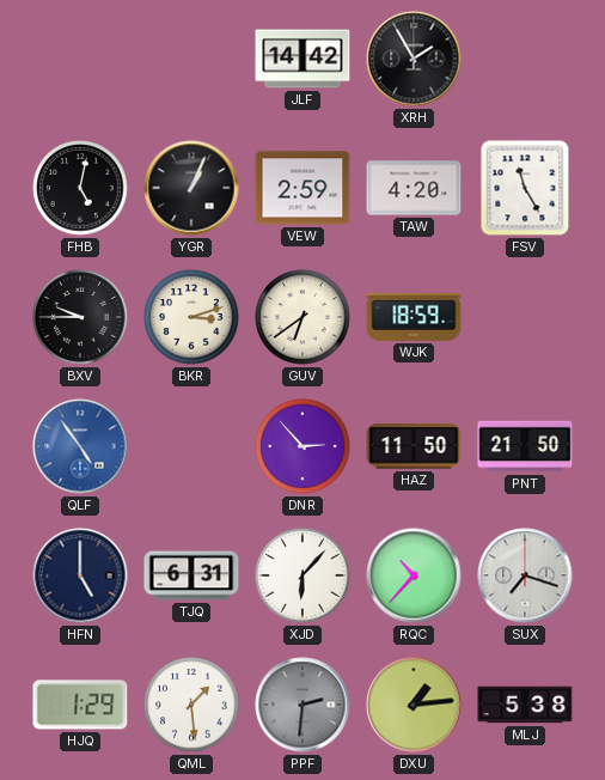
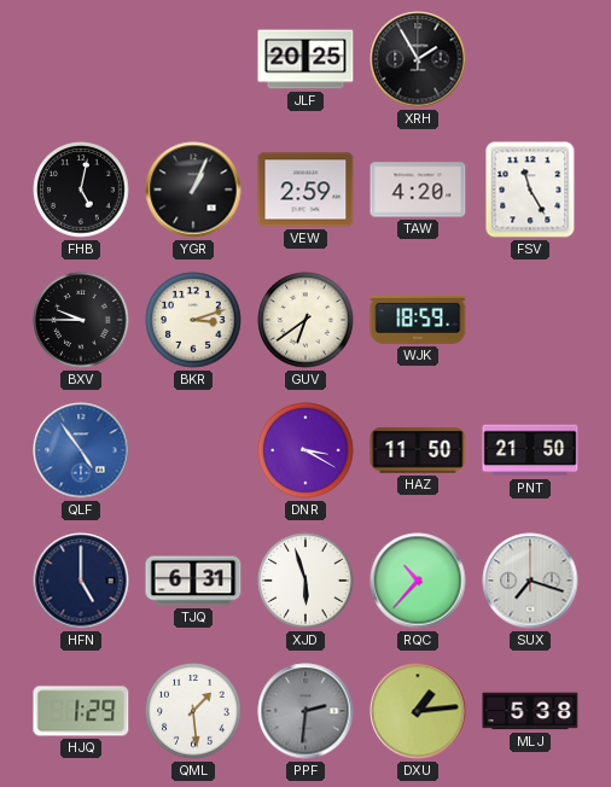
JLF: 14:42 -> 20:25 (305, 59)
DNR: 2:53 -> 3:20 (305, 450)
XJD: 6:07 -> 5:57 (305, 581)
